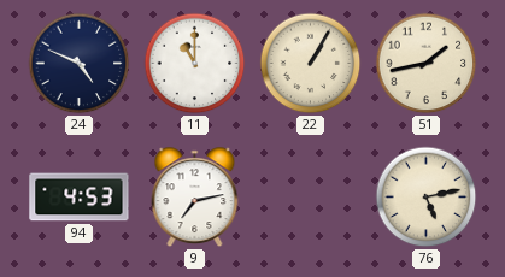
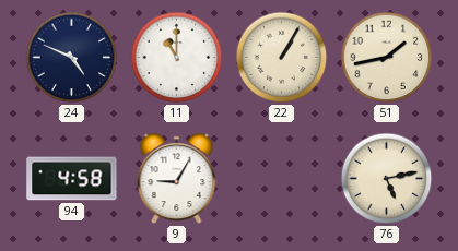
94: 4:53 -> 4:58 (72, 179)
9: 7:13 -> 9:05 (177, 179)
